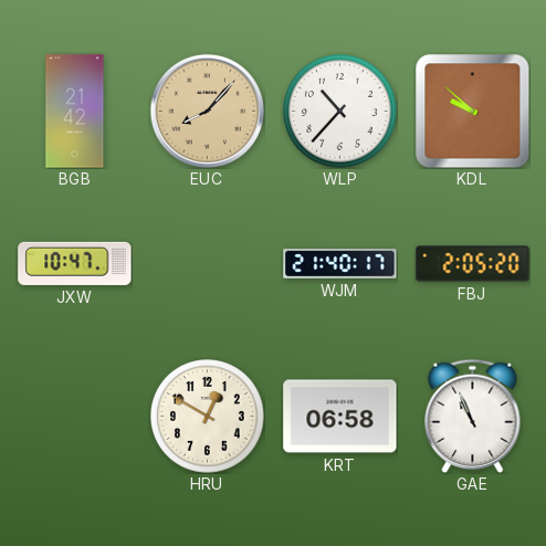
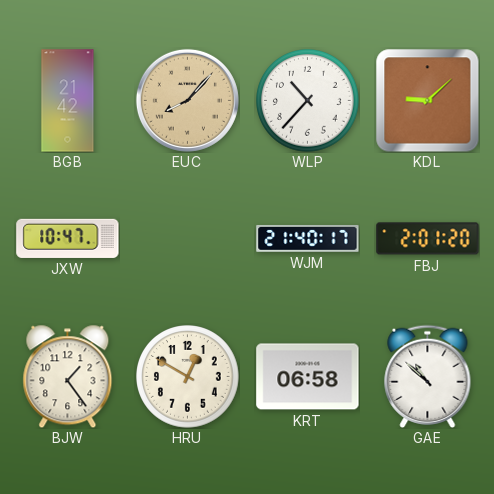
KDL: 9:52 -> 9:08 (427, 100)
FBJ: 2:05 -> 2:01 (428, 239)
BJW: none -> 1:24 (68, 376)
GAE: 10:56 -> 10:52 (428, 376)
